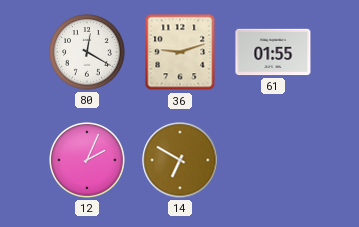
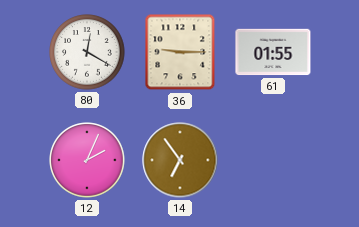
36: 9:12 -> 9:15 (180, 52)
14: 6:50 -> 6:54 (180, 160)
